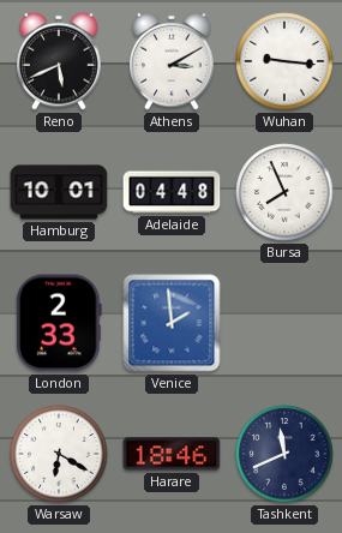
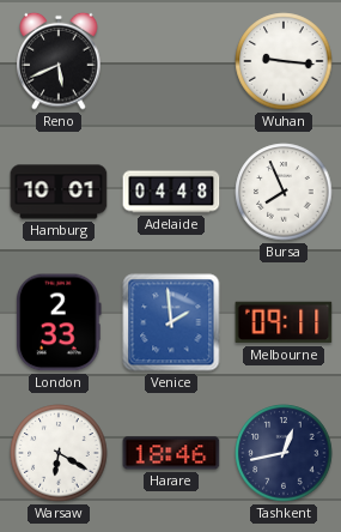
Athens: 3:10 -> none (172, 61)
Melbourne: none -> 09:11 (284, 322)
Tashkent: 11:41 -> 12:43 (284, 453)
